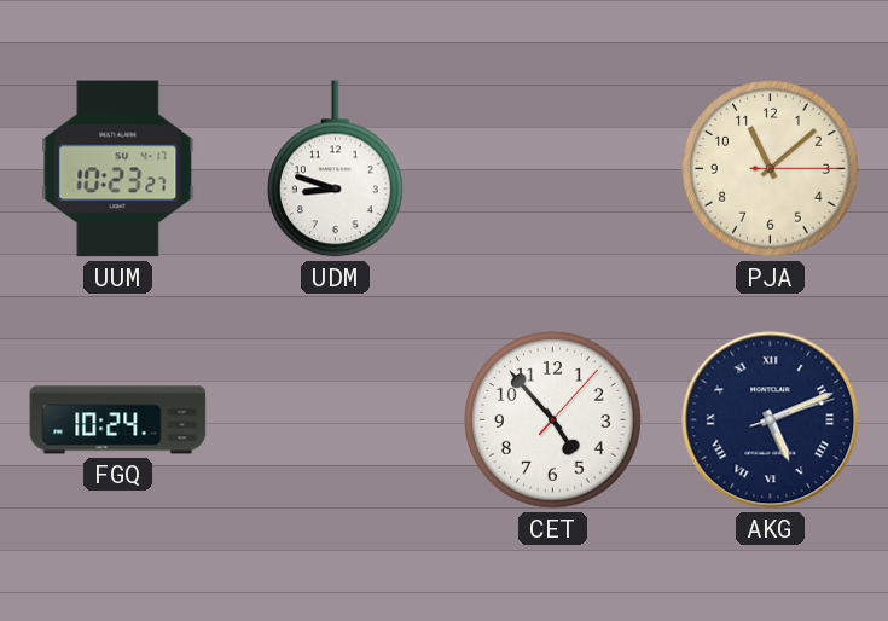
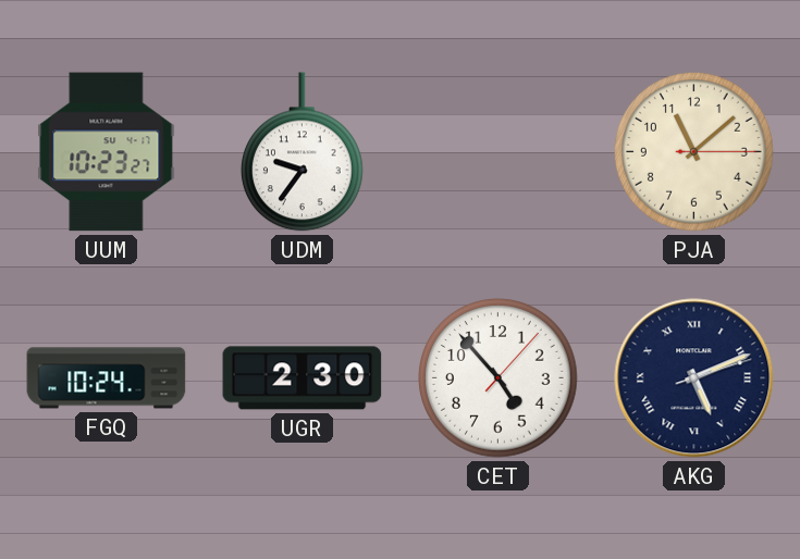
UDM: 8:48 -> 9:36 (301, 152)
UGR: none -> 2:30 (303, 378)
